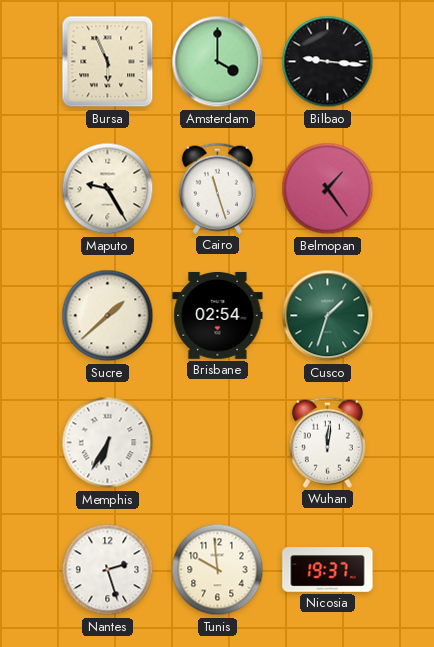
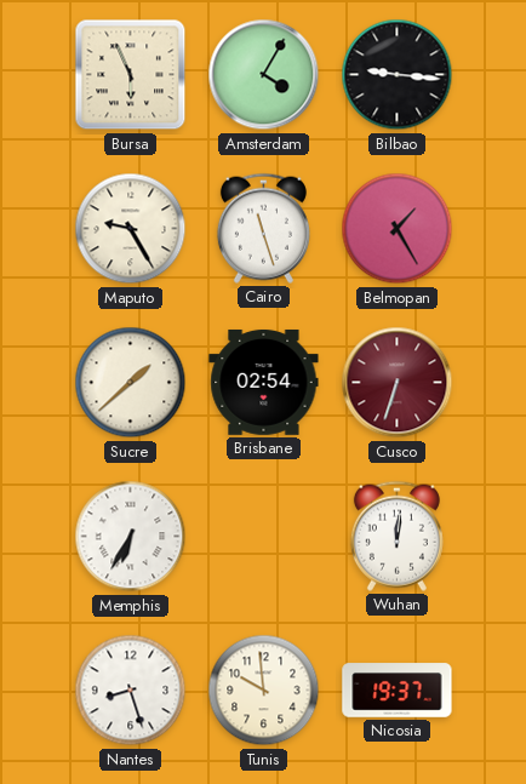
Amsterdam: 4:00 -> 4:05 (264, 75)
Belmopan: 1:24 -> 1:25 (398, 229)
Cusco: 1:33 -> 6:33 (398, 383)
Cusco dial: green -> burgundy (398, 383)
Nantes: 2:27 -> 8:27 (131, 691)
